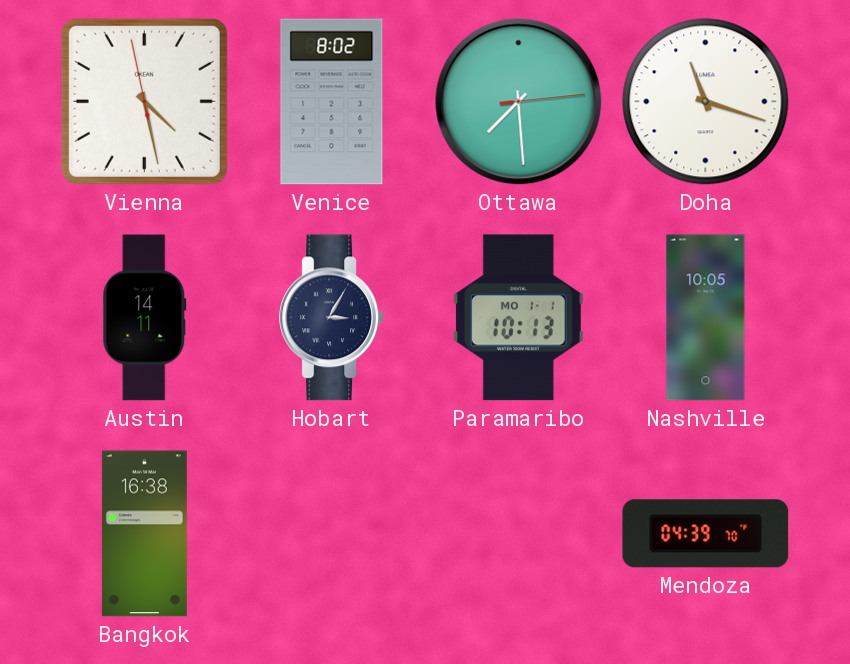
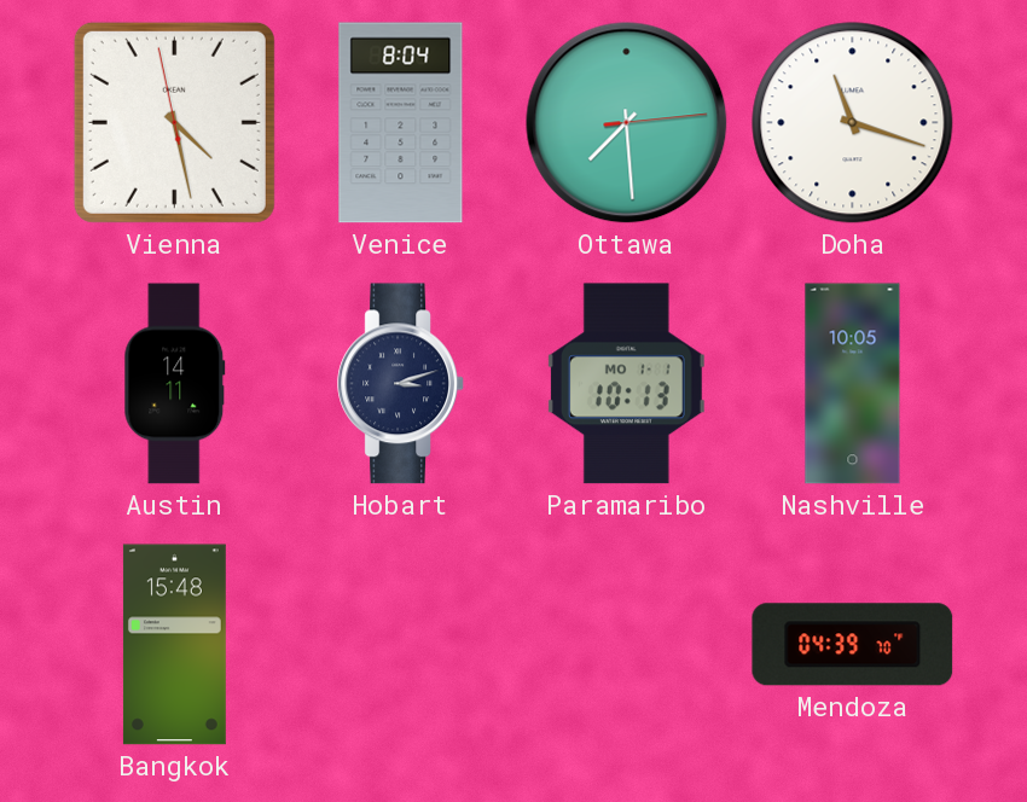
Venice: 8:02 -> 8:04 (401, 123)
Hobart: 3:05 -> 3:12 (401, 384)
Bangkok: 16:38 -> 15:48 (174, 645)
